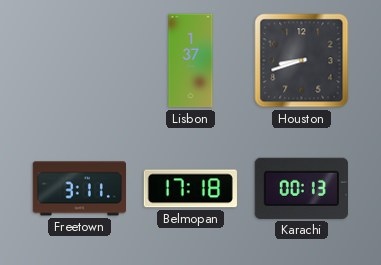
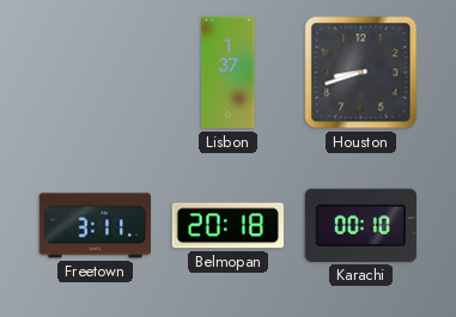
Belmopan: 17:18 -> 20:18 (227, 226)
Karachi: 00:13 -> 00:10 (360, 225)
